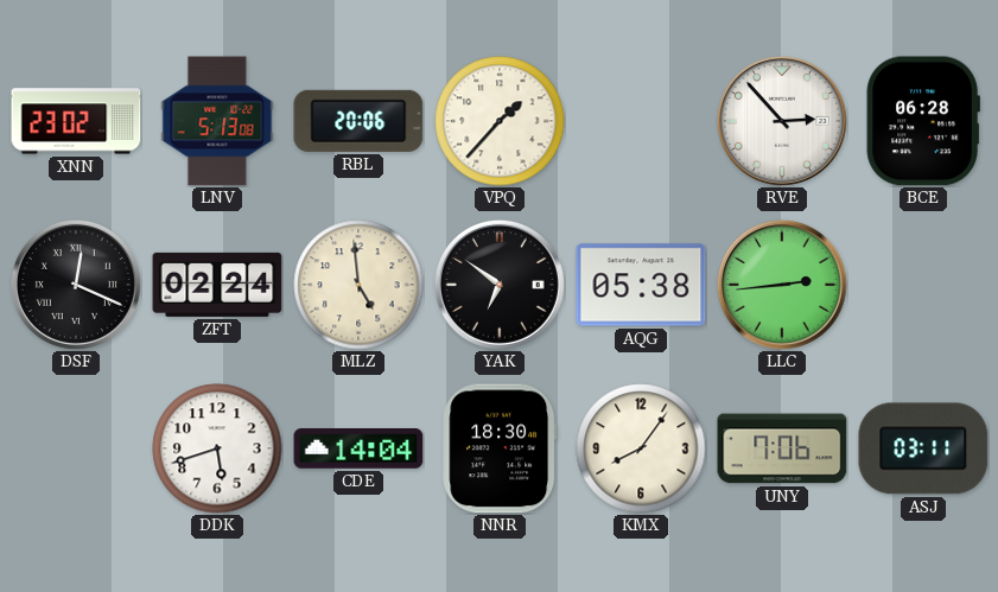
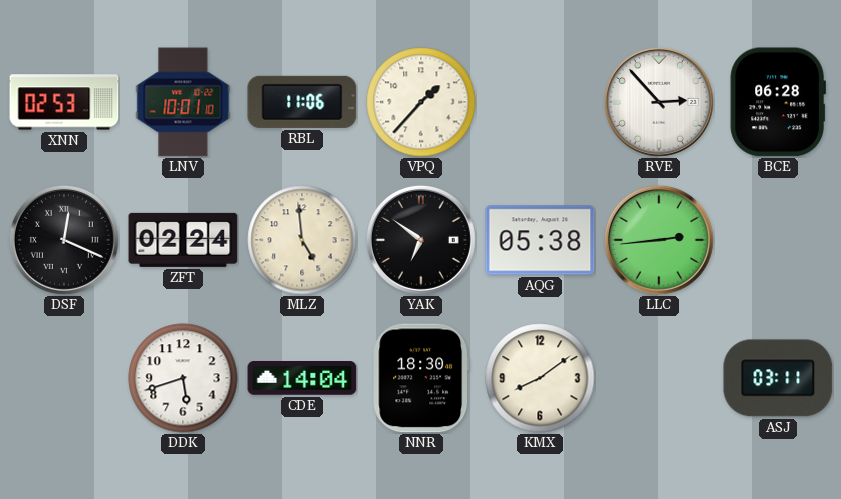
XNN: 23:02 -> 02:53 (64, 102)
LNV: 5:13 -> 10:01 (183, 102)
RBL: 20:06 -> 11:06 (302, 102)
KMX: 8:06 -> 8:09 (540, 378)
UNY: 7:06 -> none (782, 448)
